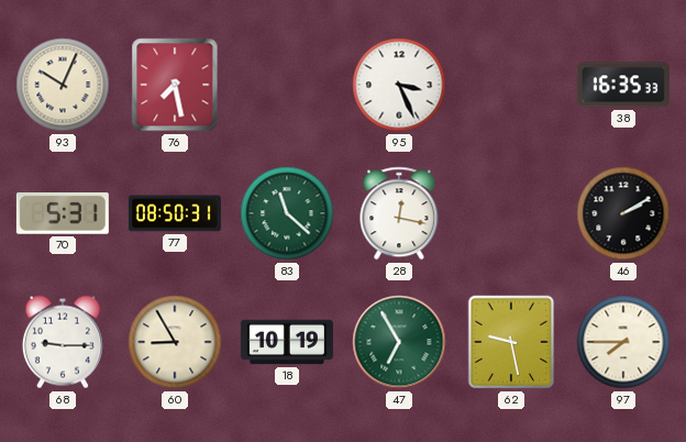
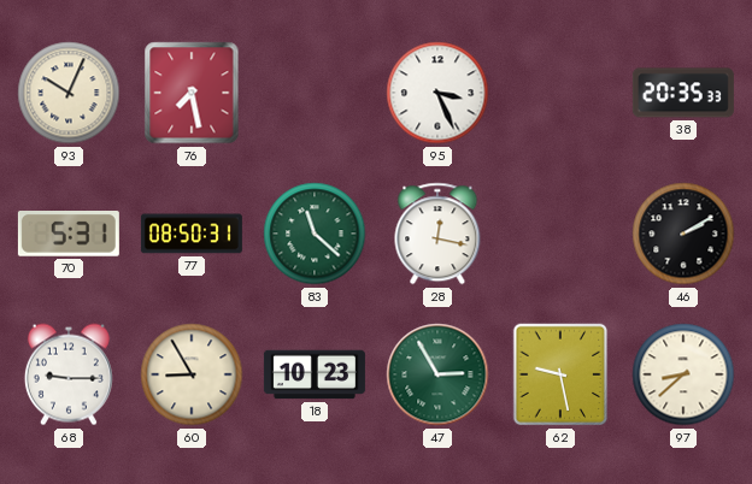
38: 16:35 -> 20:35 (683, 93)
18: 10:19 -> 10:23 (315, 374)
47: 6:55 -> 2:55 (437, 374)
97: 7:45 -> 8:38 (683, 374)
